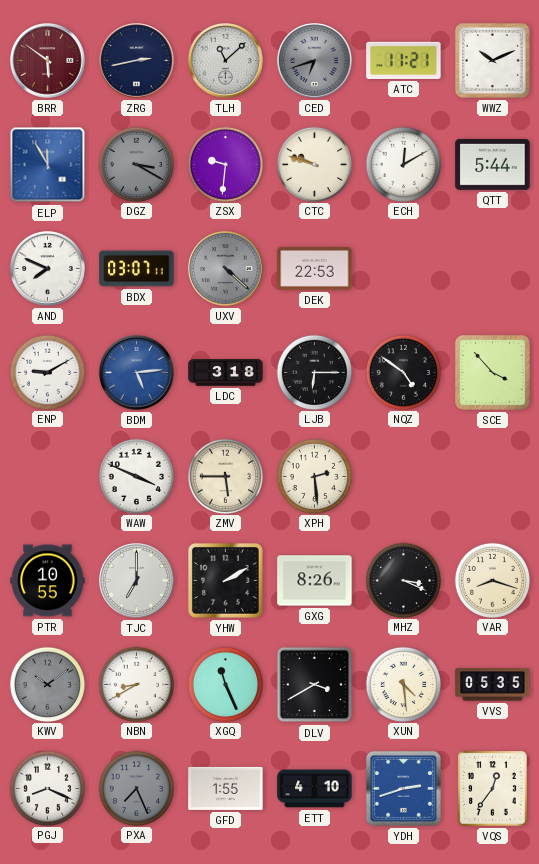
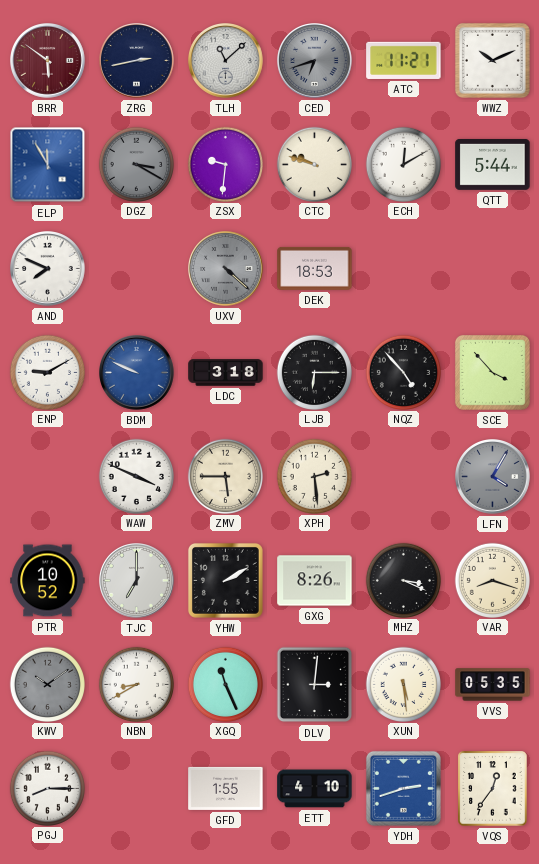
BDX: 03:07 -> none (137, 269)
DEK: 22:53 -> 18:53 (315, 268)
BDM: 5:14 -> 9:49 (137, 373)
NQZ: 4:51 -> 4:53 (403, 372)
LFN: none -> 4:05 (493, 477)
PTR: 10:55 -> 10:52 (48, 581)
DLV: 3:40 -> 3:01 (315, 685)
XUN: 4:29 -> 5:29 (403, 684)
PGJ: 8:19 -> 8:15 (47, 788)
PXA: 7:26 -> none (136, 788)
